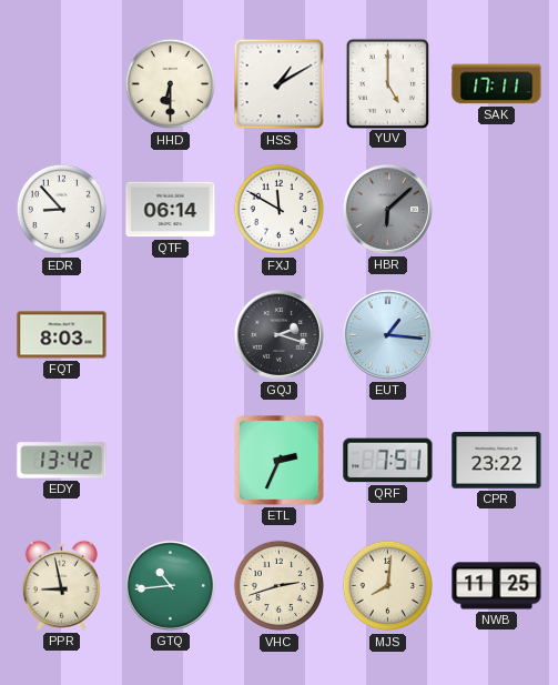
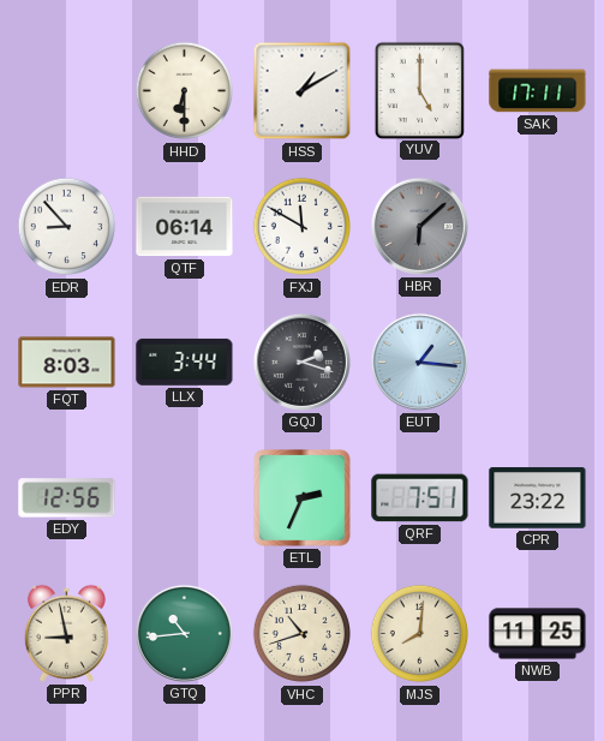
LLX: none -> 3:44 (185, 361)
EDY: 13:42 -> 12:56 (67, 498)
VHC: 2:42 -> 10:42 (303, 634)
